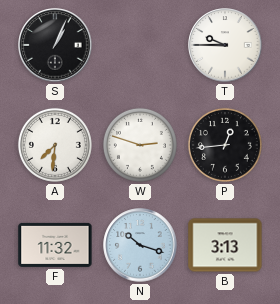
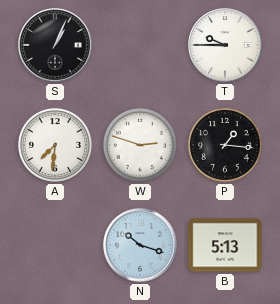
P: 12:44 -> 1:16 (225, 145)
F: 11:32 -> none (55, 245)
B: 3:13 -> 5:13 (225, 245)
